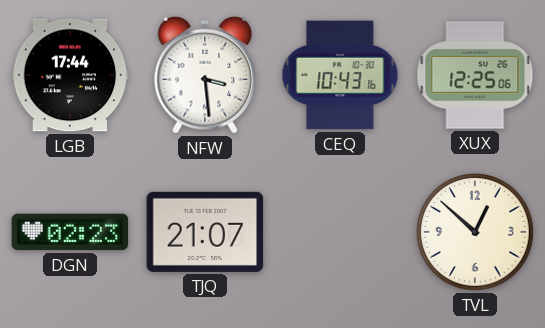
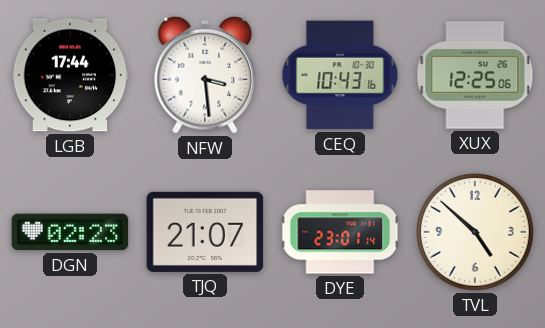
DYE: none -> 23:01 (340, 232)
TVL: 12:52 -> 4:52 (476, 233)
